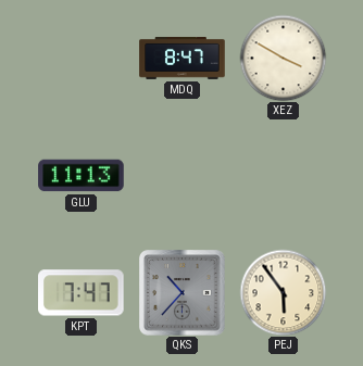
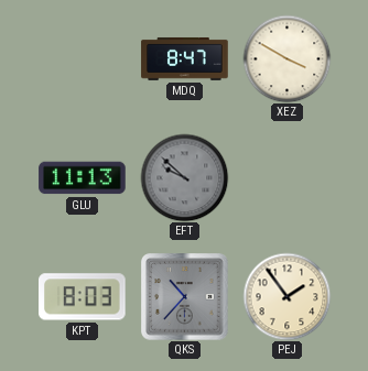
EFT: none -> 9:52 (184, 177)
KPT: 7:47 -> 8:03 (83, 297)
PEJ: 5:54 -> 1:54 (286, 296)
